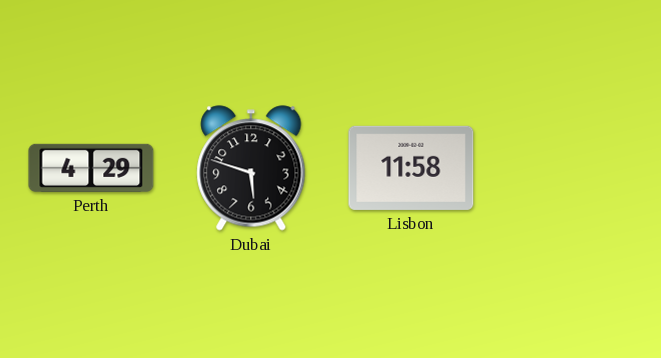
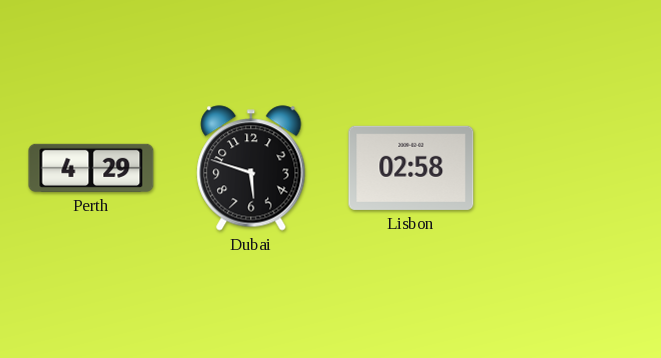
Lisbon: 11:58 -> 02:58 (411, 168)
